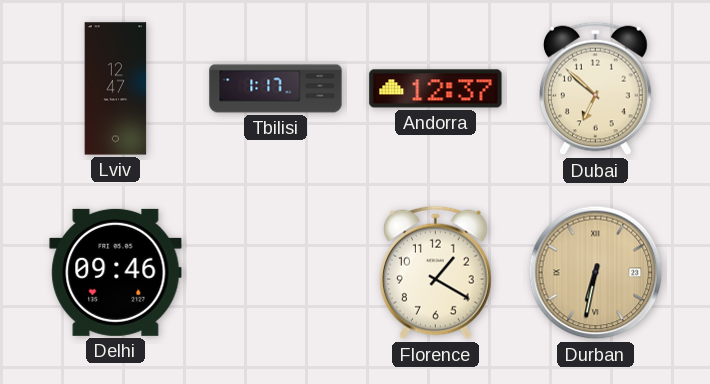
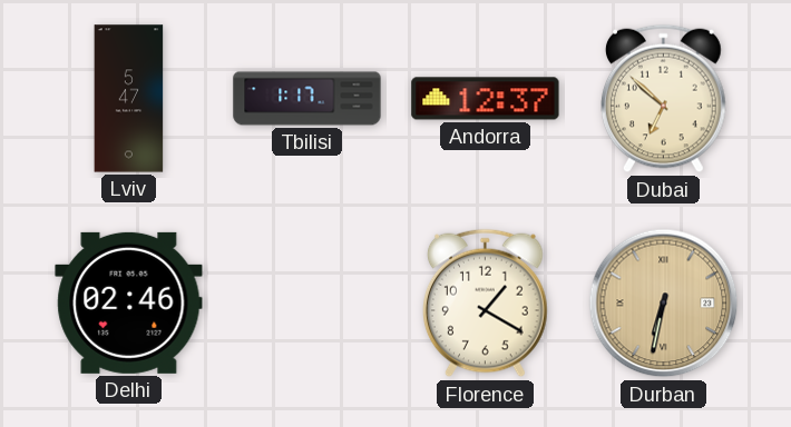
Lviv: 12:47 -> 5:47 (129, 99)
Delhi: 09:46 -> 02:46 (129, 302)
